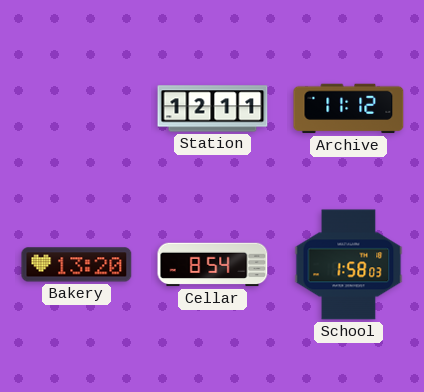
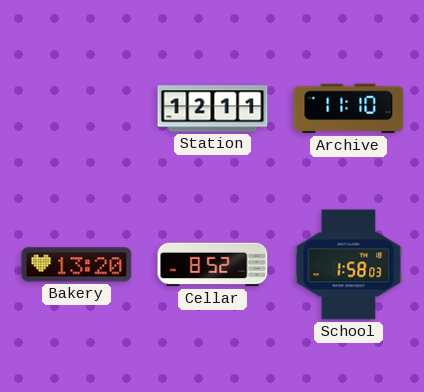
Archive: 11:12 -> 11:10 (349, 109)
Cellar: 8:54 -> 8:52 (213, 265)
